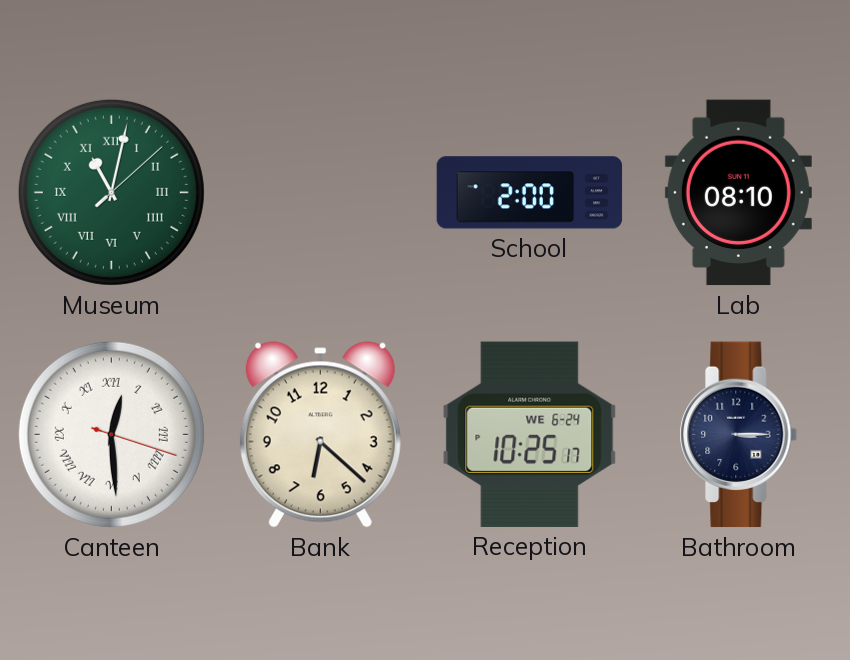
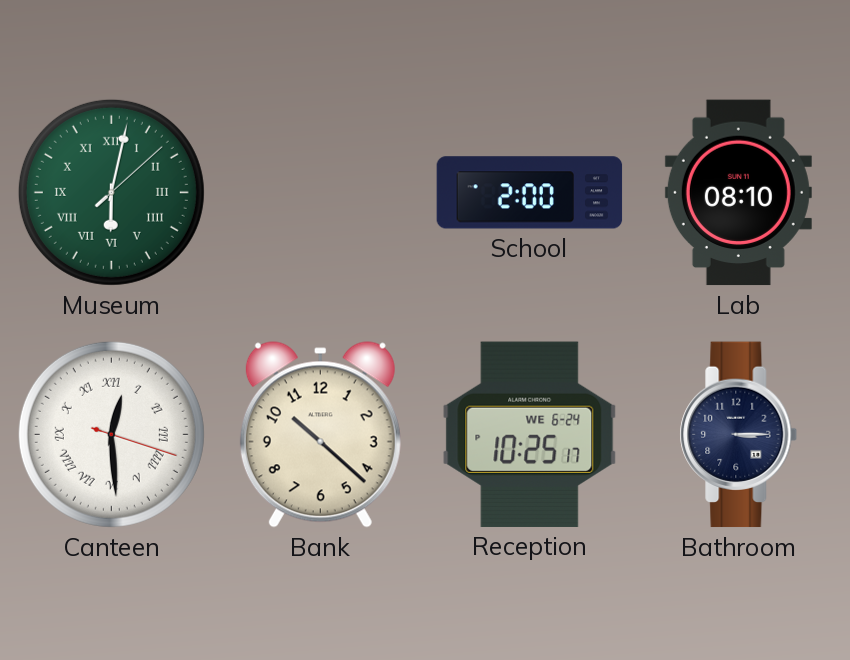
Museum: 11:02 -> 6:02 (111, 192)
Bank: 6:22 -> 10:22 (320, 435)
